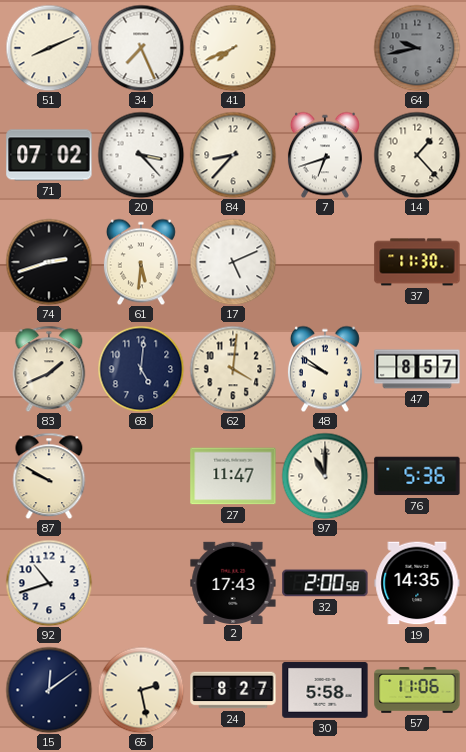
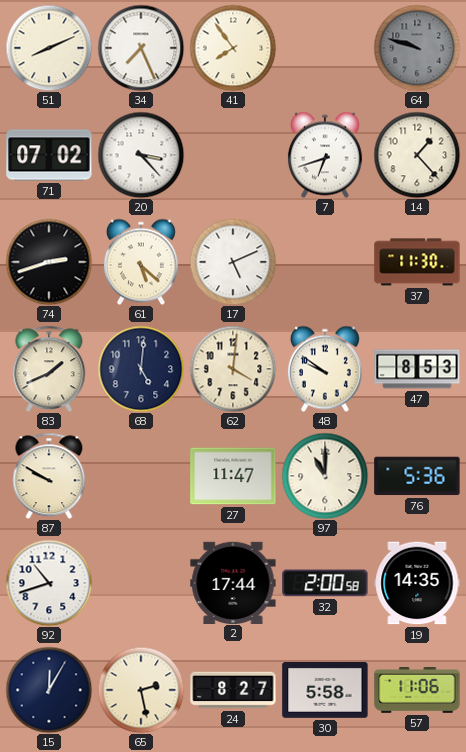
41: 7:41 -> 7:54 (233, 48)
64: 9:43 -> 9:48 (417, 48)
84: 8:37 -> none (233, 155)
61: 5:31 -> 5:22 (141, 262)
47: 8:57 -> 8:53 (417, 369)
2: 17:43 -> 17:44 (233, 582)
15: 12:09 -> 12:05 (49, 690)
